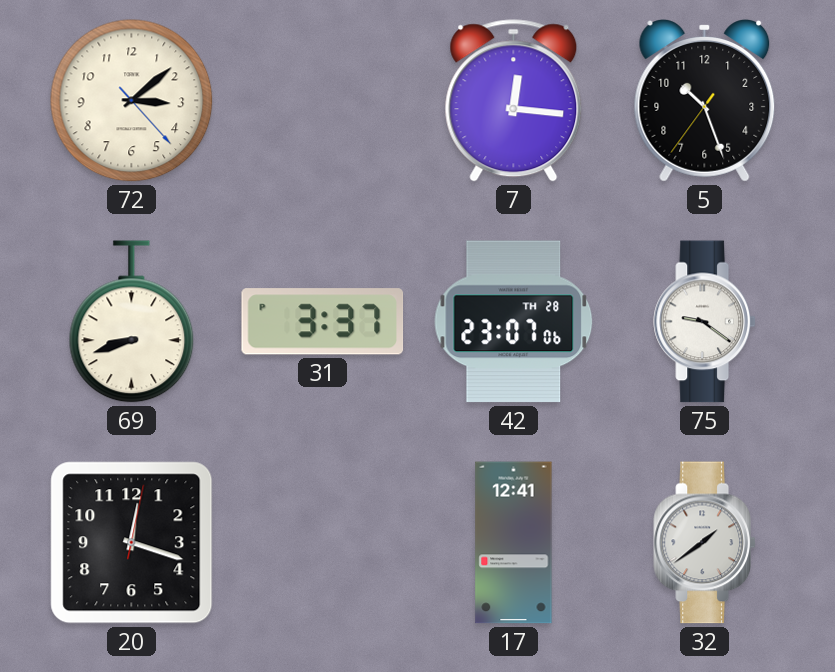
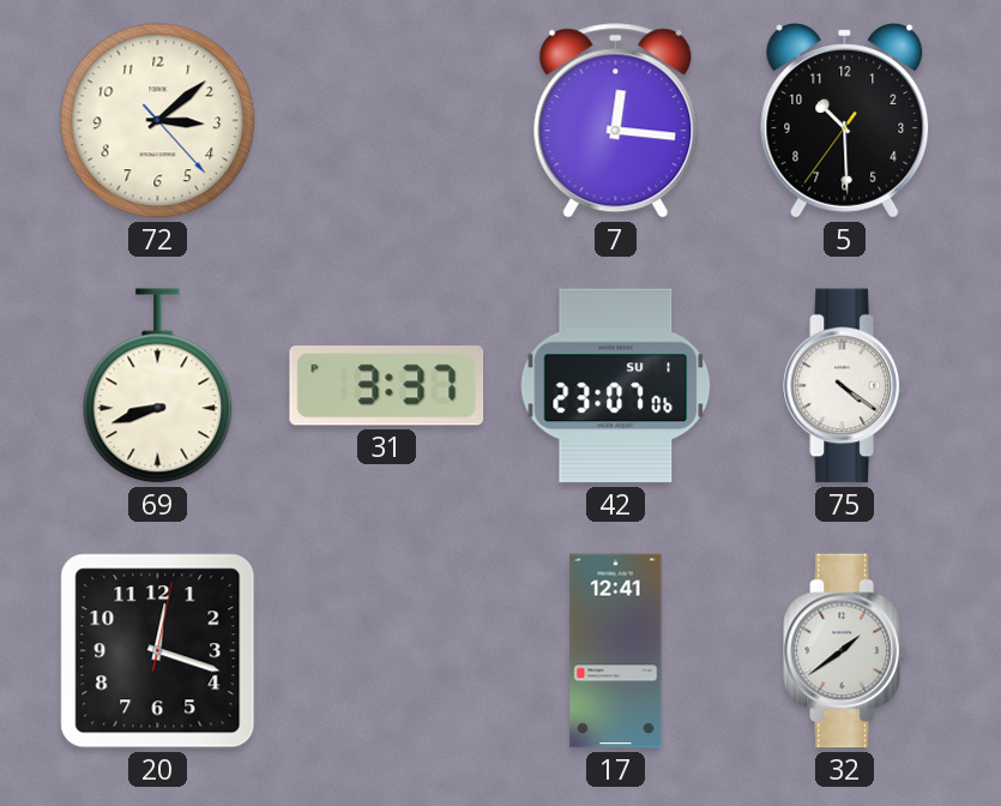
5: 10:26 -> 10:29 (845, 121)
42 date: TH 28 -> SU 1 (616, 386)
75: 9:21 -> 4:21 (844, 386)
